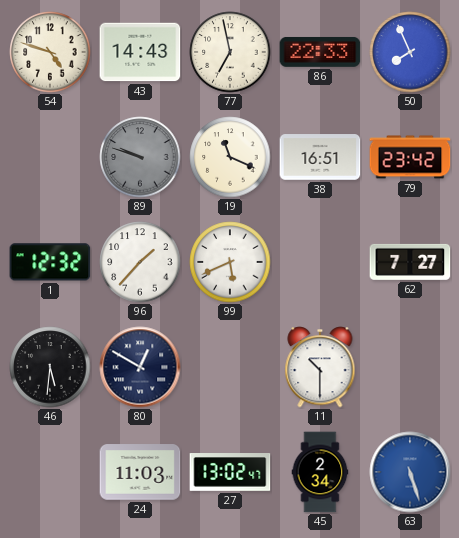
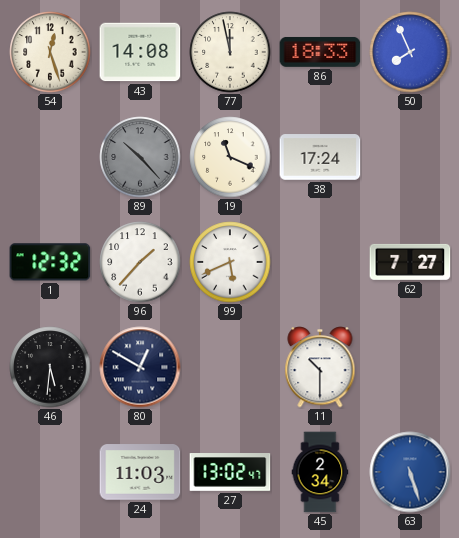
54: 4:48 -> 12:27 (50, 52)
43: 14:43 -> 14:08 (140, 52)
77: 6:58 -> 11:58 (230, 52)
86: 22:33 -> 18:33 (320, 52)
89: 9:48 -> 10:23 (140, 157)
38: 16:51 -> 17:24 (320, 157)
79: 23:42 -> none (410, 157)
